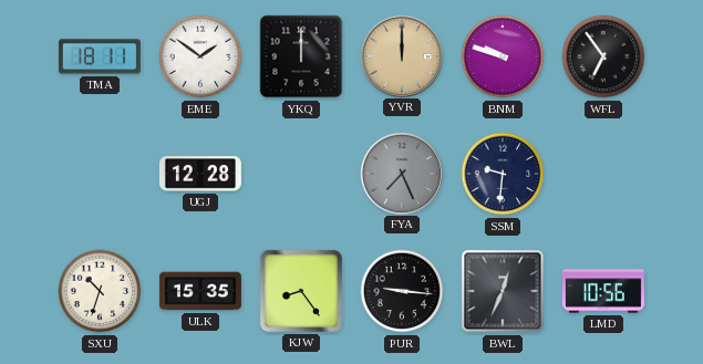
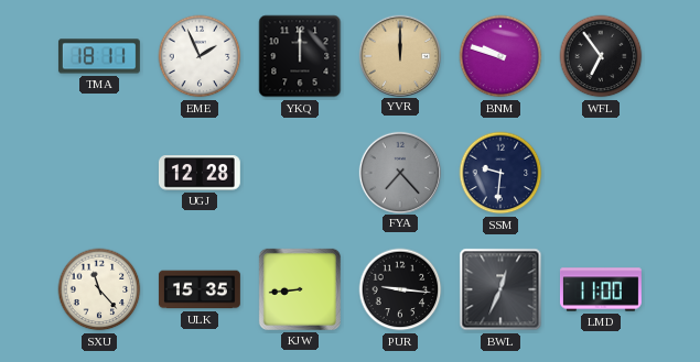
EME: 1:51 -> 1:56 (200, 56)
FYA: 7:26 -> 7:23 (399, 172)
SXU: 10:33 -> 11:23 (99, 289)
KJW: 8:24 -> 8:44 (300, 289)
LMD: 10:56 -> 11:00 (601, 289)
